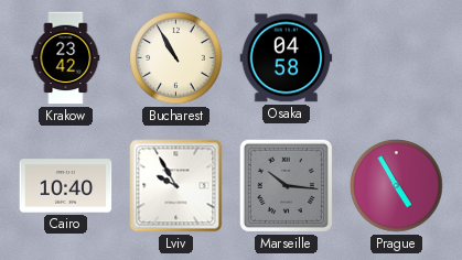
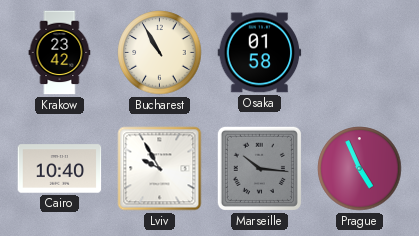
Osaka: 04:58 -> 01:58 (260, 53)
Prague: 4:55 -> 4:56 (360, 169)
